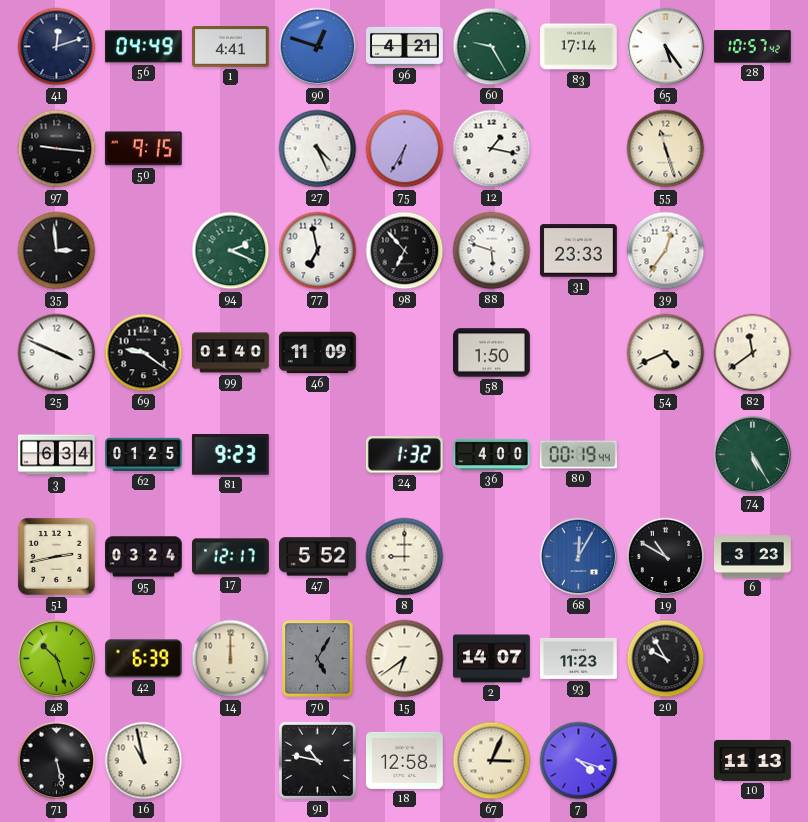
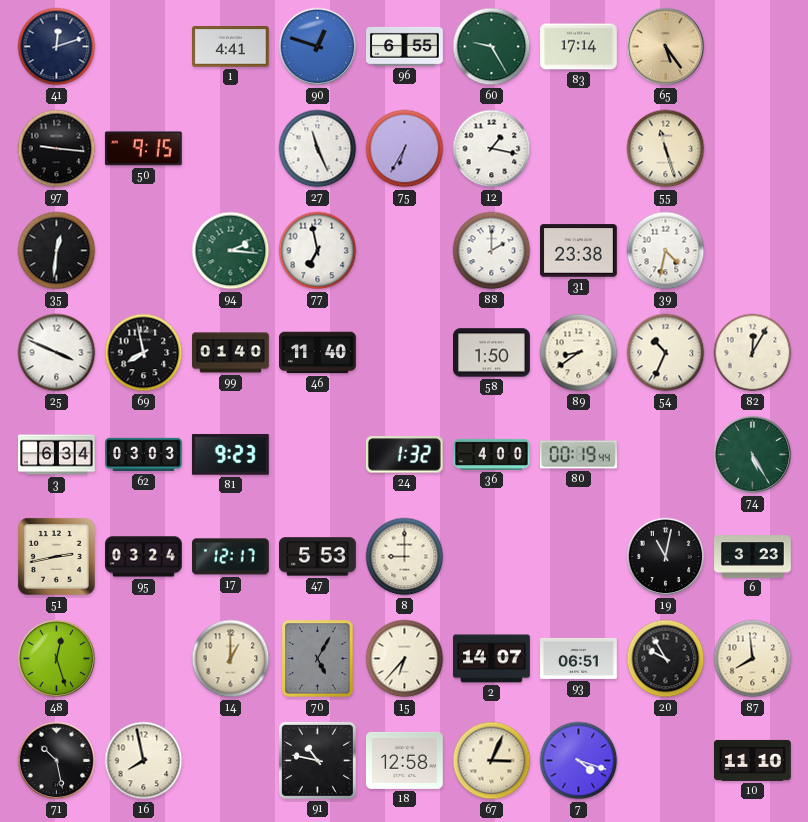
56: 04:49 -> none (143, 47)
96: 4:21 -> 6:55 (405, 46)
65 dial: white -> champagne (666, 47)
28: 10:57 -> none (753, 47)
27: 4:26 -> 11:26 (318, 149)
35: 2:59 -> 12:31 (57, 251)
94: 2:19 -> 2:16 (231, 251)
98: 6:53 -> none (405, 251)
88: 5:48 -> 2:00 (492, 251)
31: 23:33 -> 23:38 (579, 251)
39: 12:36 -> 4:32 (666, 251)
69: 9:21 -> 7:58 (144, 353)
46: 11:09 -> 11:40 (318, 353)
89: none -> 8:39 (579, 353)
54: 4:41 -> 10:34 (666, 353)
82: 11:39 -> 12:05 (753, 353)
62: 01:25 -> 03:03 (144, 455)
47: 5:52 -> 5:53 (318, 557)
68: 12:05 -> none (579, 557)
19: 10:50 -> 11:02 (666, 557)
48: 10:27 -> 12:27 (57, 659)
42: 6:39 -> none (144, 659)
14: 12:00 -> 1:00 (231, 659)
15: 6:39 -> 6:37 (405, 659)
93: 11:23 -> 06:51 (579, 658)
87: none -> 7:59 (753, 659)
71: 5:28 -> 10:28 (57, 761)
16: 10:58 -> 7:58 (144, 761)
10: 11:13 -> 11:10 (753, 760)
